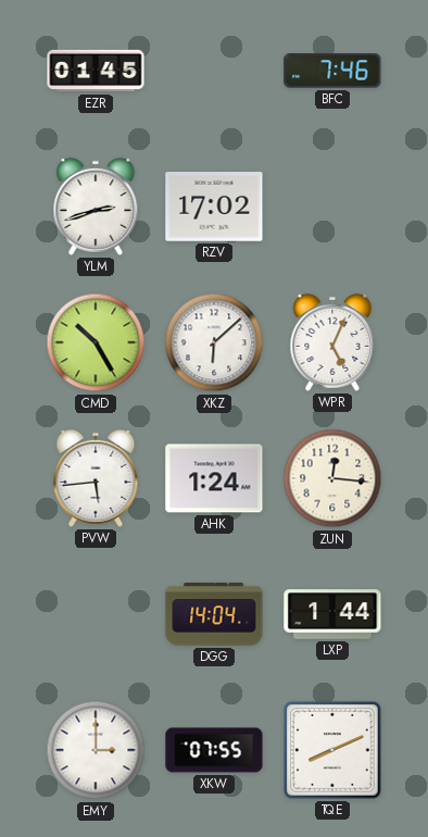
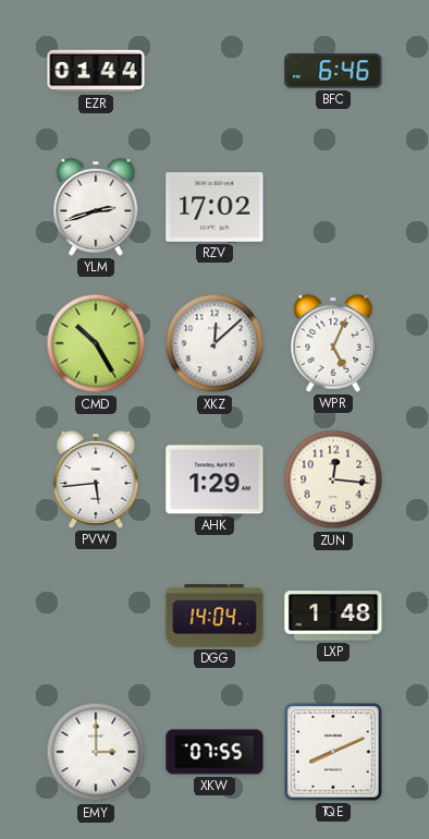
EZR: 01:45 -> 01:44 (96, 71)
BFC: 7:46 -> 6:46 (333, 71)
XKZ: 6:08 -> 12:08 (214, 343)
AHK: 1:24 -> 1:29 (214, 479)
LXP: 1:44 -> 1:48 (333, 616)
